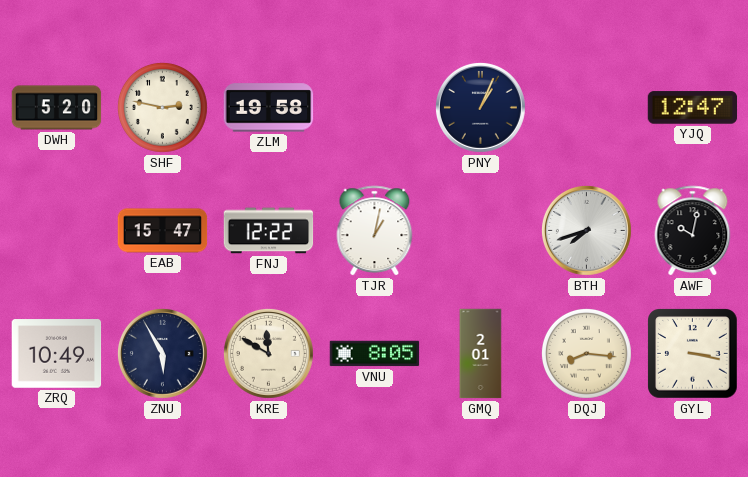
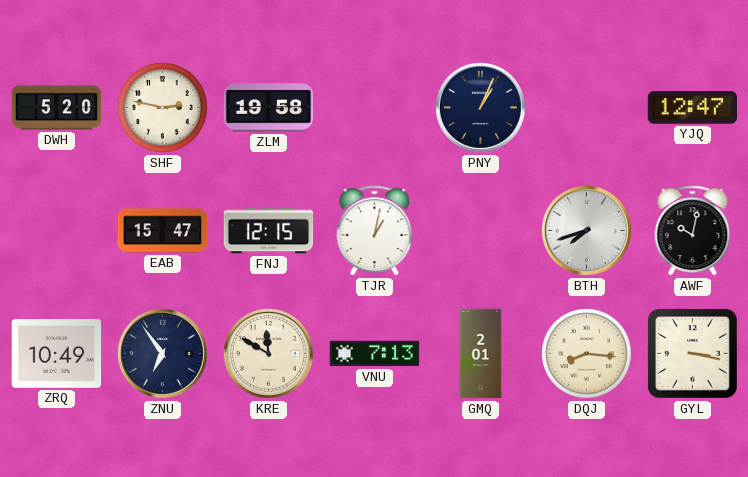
FNJ: 12:22 -> 12:15 (269, 231)
ZNU: 5:55 -> 6:54 (162, 353)
VNU: 8:05 -> 7:13 (375, 354)
